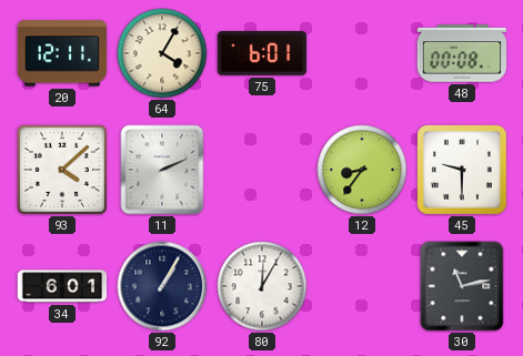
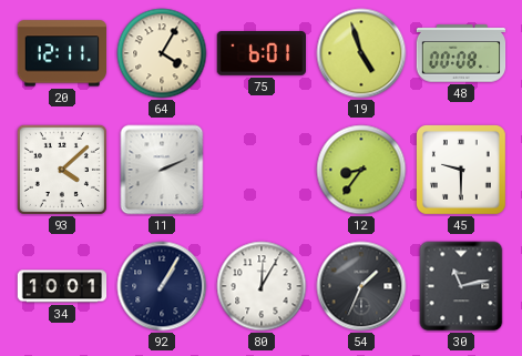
19: none -> 4:57 (361, 53)
34: 6:01 -> 10:01 (62, 286)
54: none -> 1:34 (361, 286)
